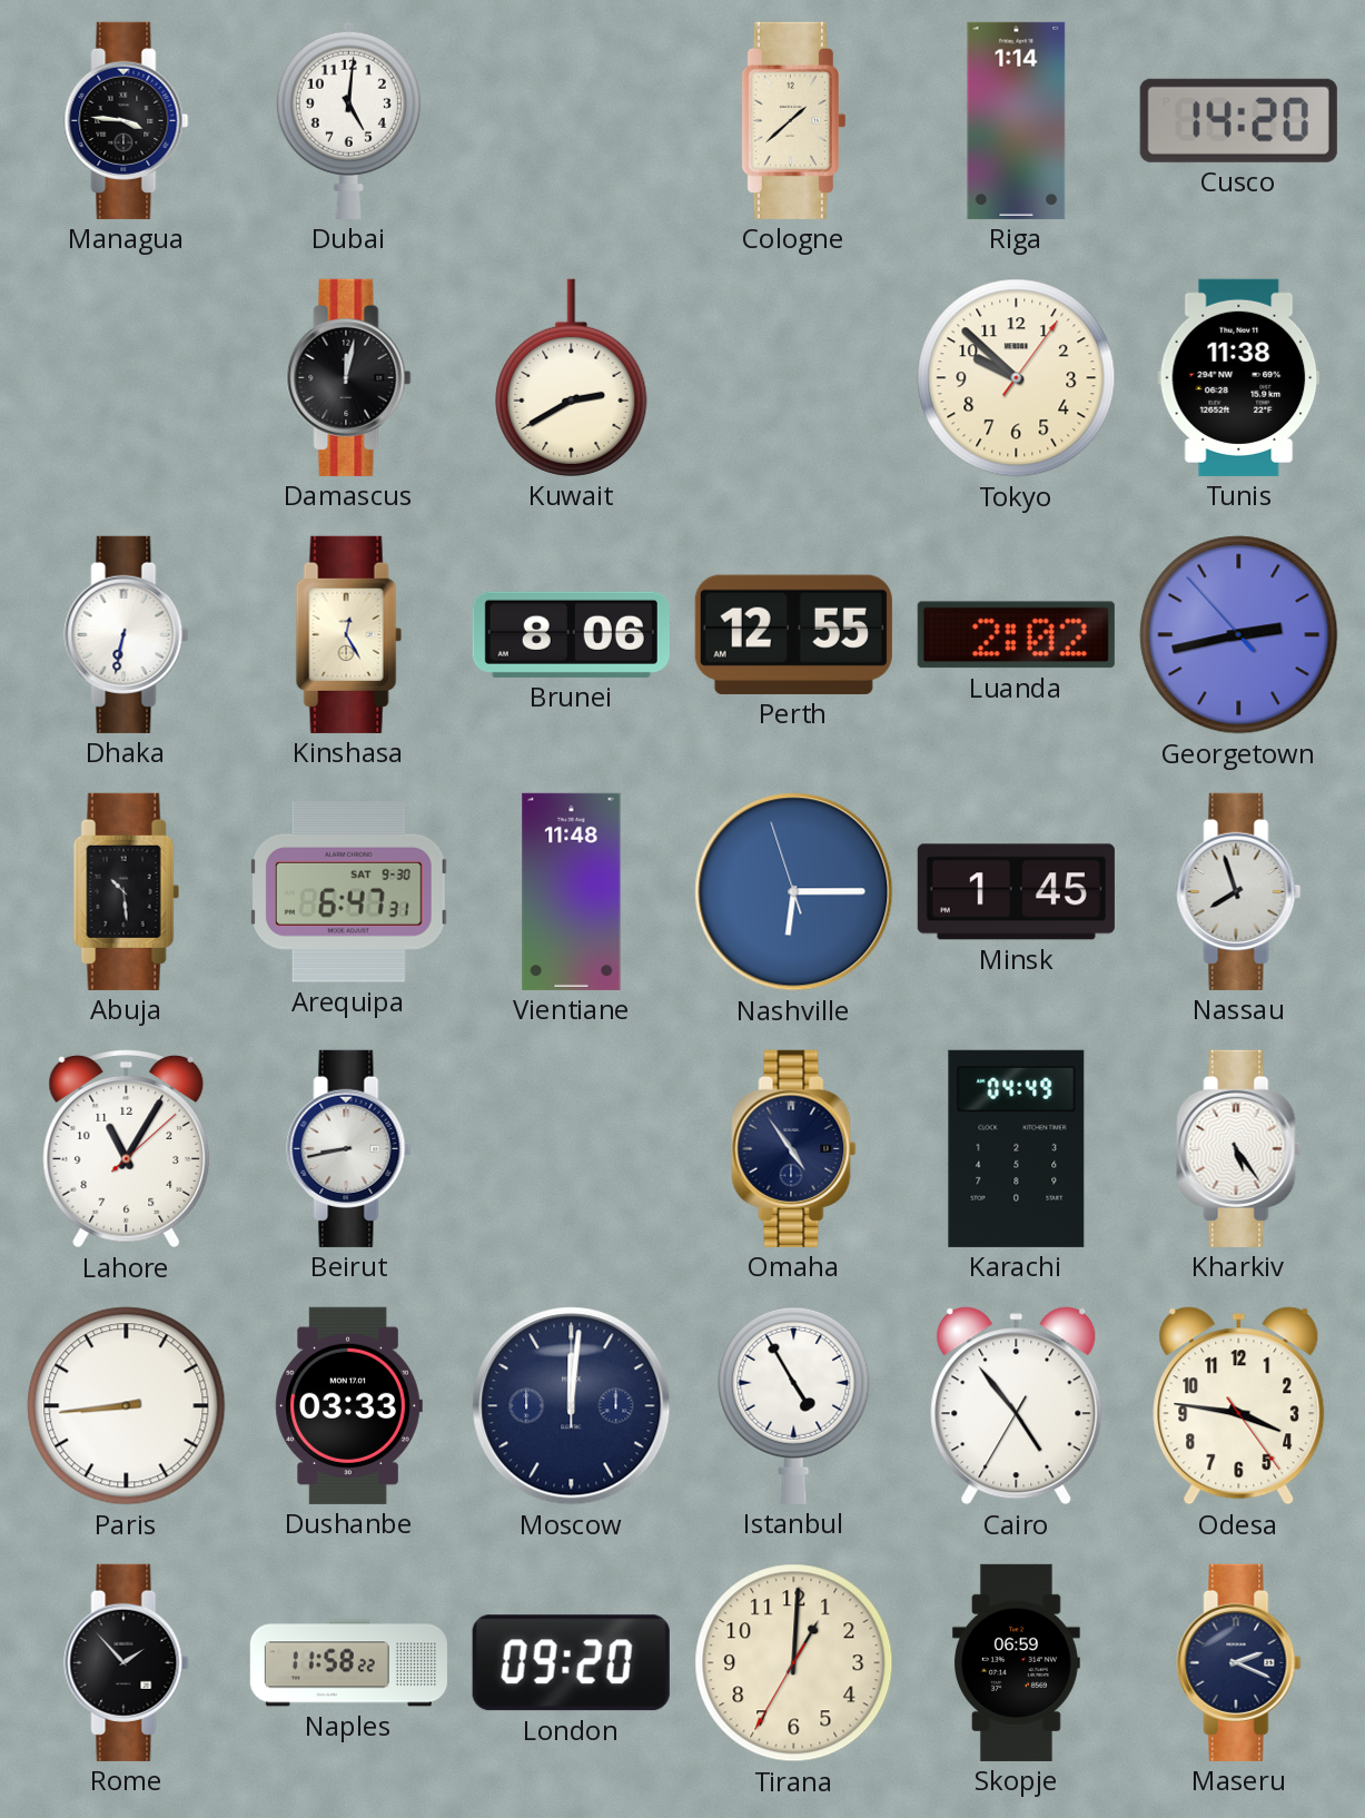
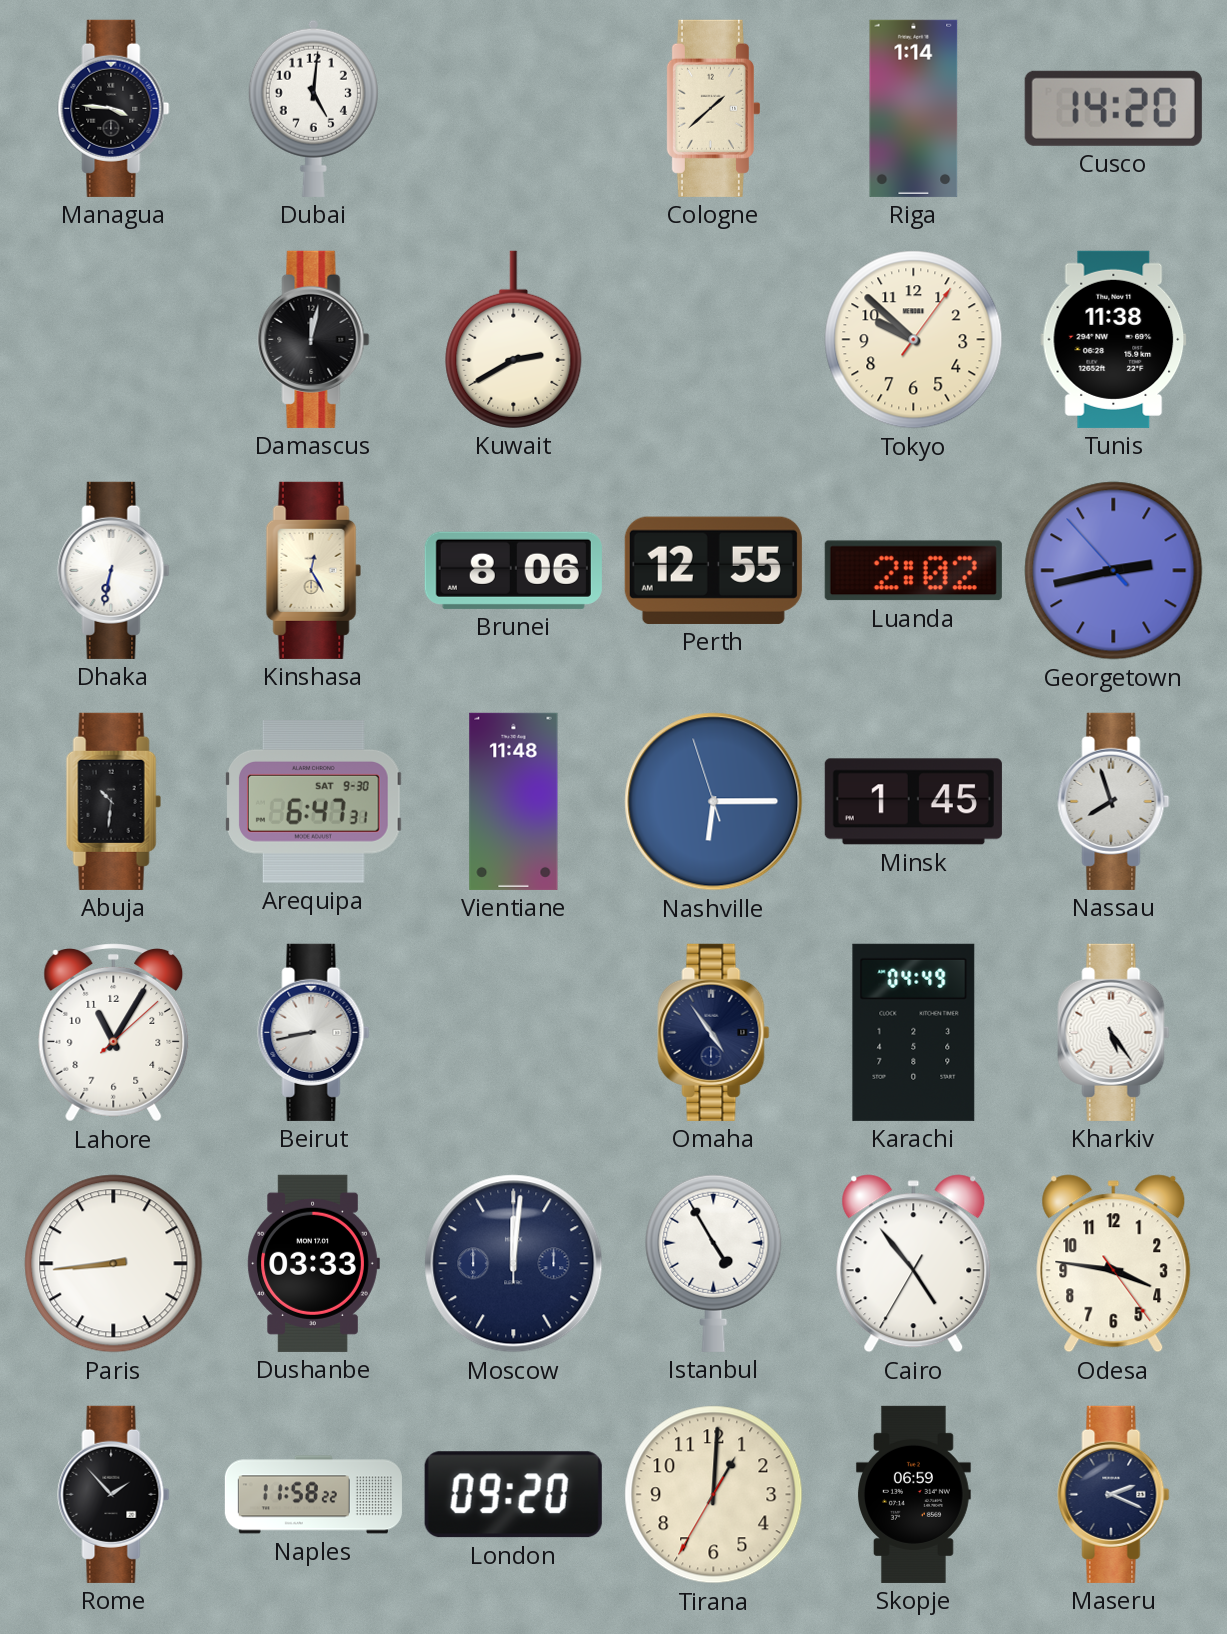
Abuja: 10:29 -> 10:31 (113, 801)
